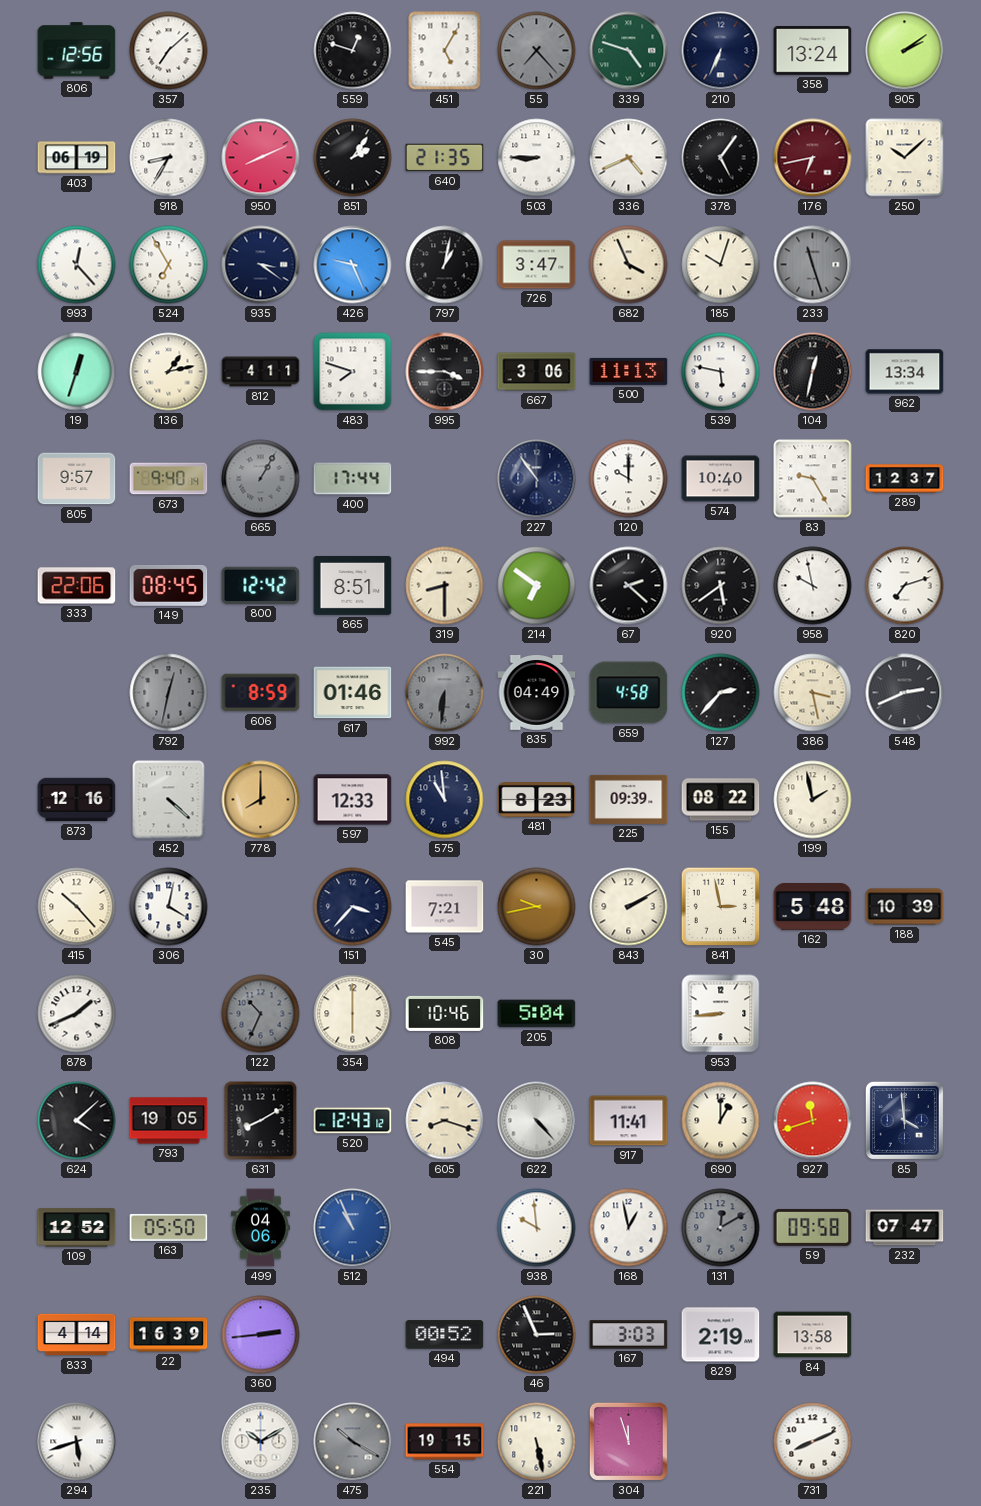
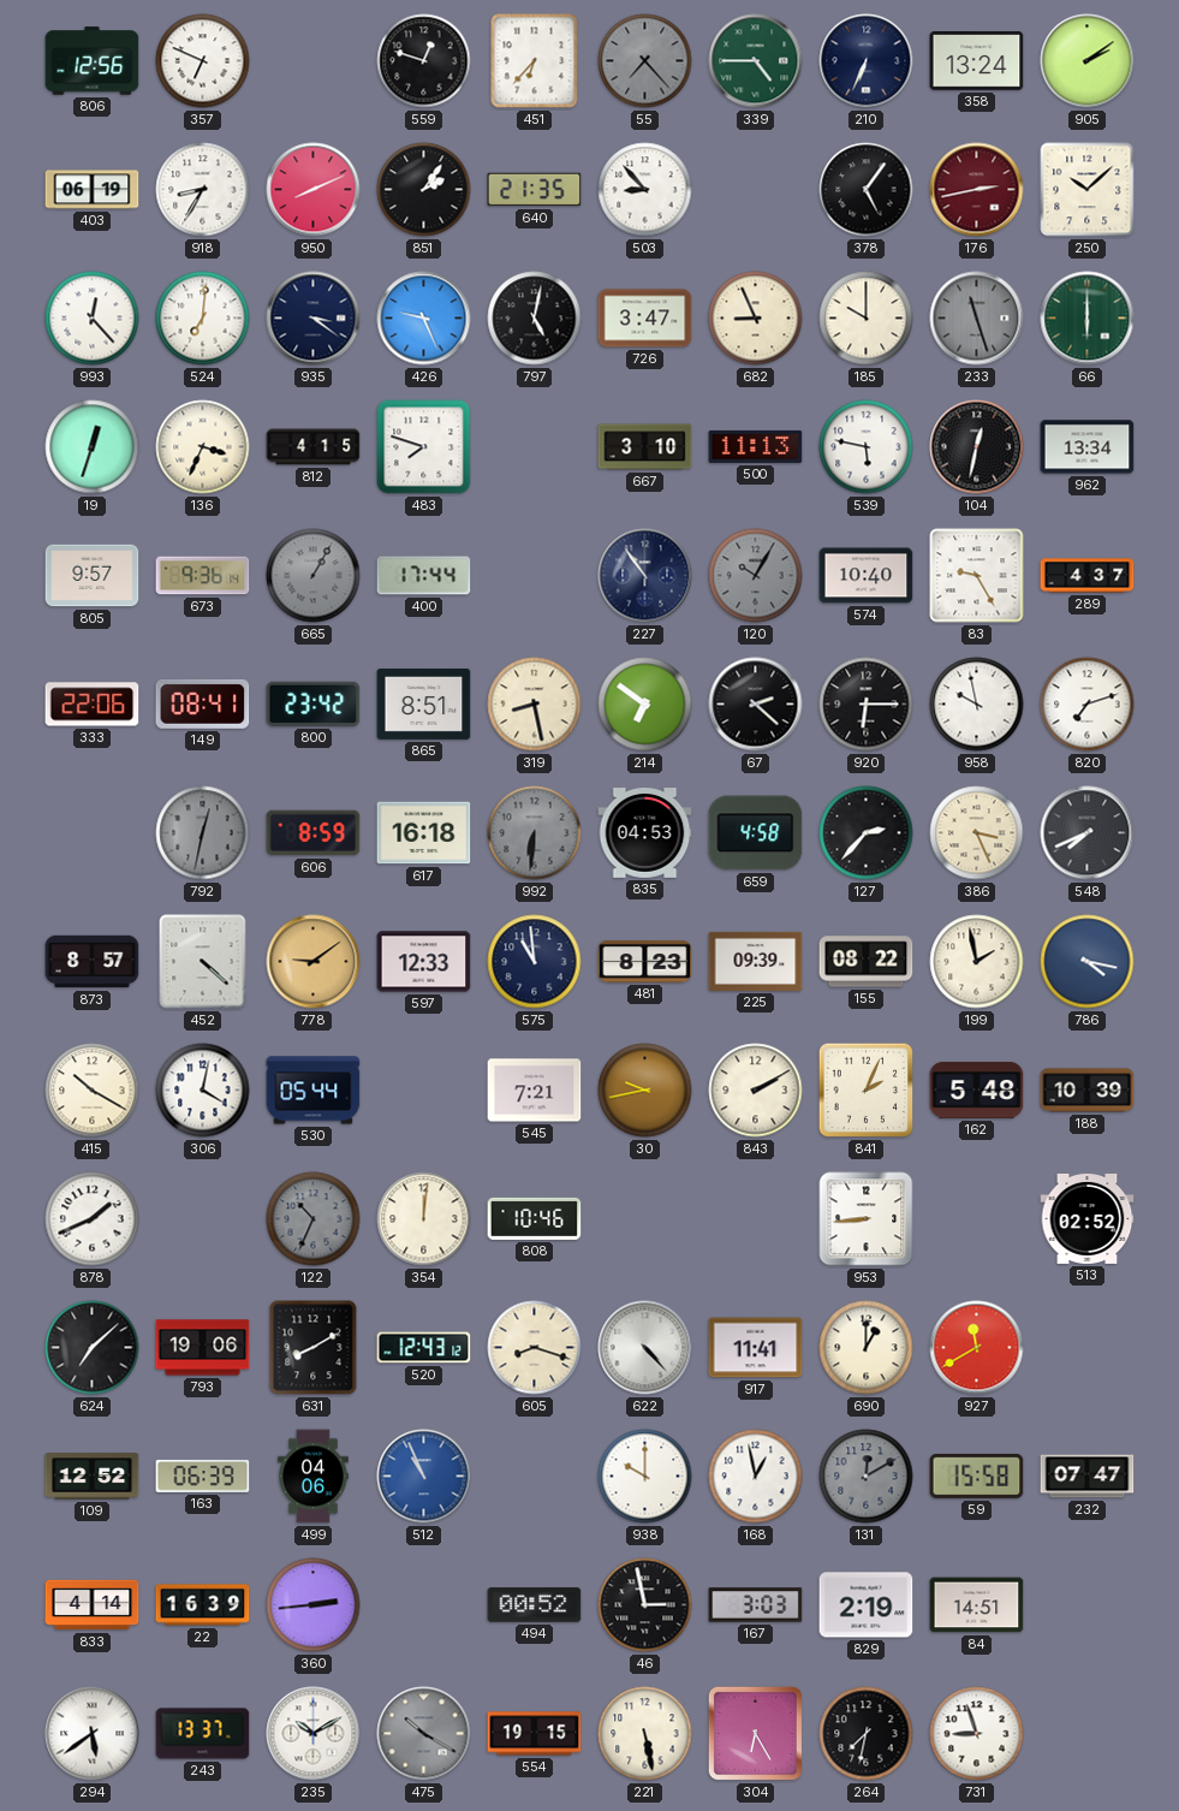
357: 7:08 -> 6:49 (203, 61)
451: 5:05 -> 6:37 (535, 61)
339: 4:48 -> 4:45 (756, 61)
503: 8:45 -> 8:53 (645, 190)
336: 4:41 -> none (629, 158)
176: 6:43 -> 2:43 (977, 190)
524: 6:55 -> 7:01 (203, 319)
797: 1:02 -> 5:02 (535, 319)
682: 3:56 -> 8:56 (756, 319)
185: 10:03 -> 10:00 (867, 319)
66: none -> 6:00 (1088, 319)
136: 1:13 -> 3:34 (203, 447)
812: 4:11 -> 4:15 (314, 447)
995: 3:45 -> none (445, 372)
667: 3:06 -> 3:10 (645, 447)
673: 9:40 -> 9:36 (203, 576)
120: 10:00 -> 10:05 (756, 576)
120 dial: white -> grey (756, 576)
289: 12:37 -> 4:37 (1088, 576)
149: 08:45 -> 08:41 (203, 703)
800: 12:42 -> 23:42 (314, 703)
319: 8:30 -> 8:28 (535, 705)
920: 5:39 -> 6:15 (867, 705)
617: 01:46 -> 16:18 (424, 833)
835: 04:49 -> 04:53 (645, 833)
386: 3:28 -> 3:26 (977, 833)
548: 2:41 -> 7:41 (1088, 833)
873: 12:16 -> 8:57 (93, 962)
778: 8:00 -> 9:09 (314, 962)
786: none -> 4:17 (1088, 962)
415: 10:23 -> 10:20 (93, 1091)
530: none -> 05:44 (314, 1091)
151: 3:37 -> none (353, 907)
841: 2:58 -> 2:04 (867, 1091)
354: 6:00 -> 12:01 (424, 1219)
205: 5:04 -> none (537, 1014)
513: none -> 02:52 (1088, 1218)
624: 4:08 -> 7:08 (93, 1348)
793: 19:05 -> 19:06 (203, 1348)
927: 11:42 -> 11:40 (977, 1348)
85: 3:59 -> none (904, 1120)
163: 05:50 -> 06:39 (203, 1475)
938: 9:59 -> 10:00 (645, 1477)
59: 09:58 -> 15:58 (977, 1475)
46: 2:56 -> 2:58 (645, 1605)
84: 13:58 -> 14:51 (977, 1605)
294: 5:42 -> 5:39 (93, 1734)
243: none -> 13:37 (203, 1734)
304: 11:57 -> 6:25 (755, 1733)
264: none -> 7:32 (867, 1734)
731: 8:11 -> 8:57 (977, 1734)
